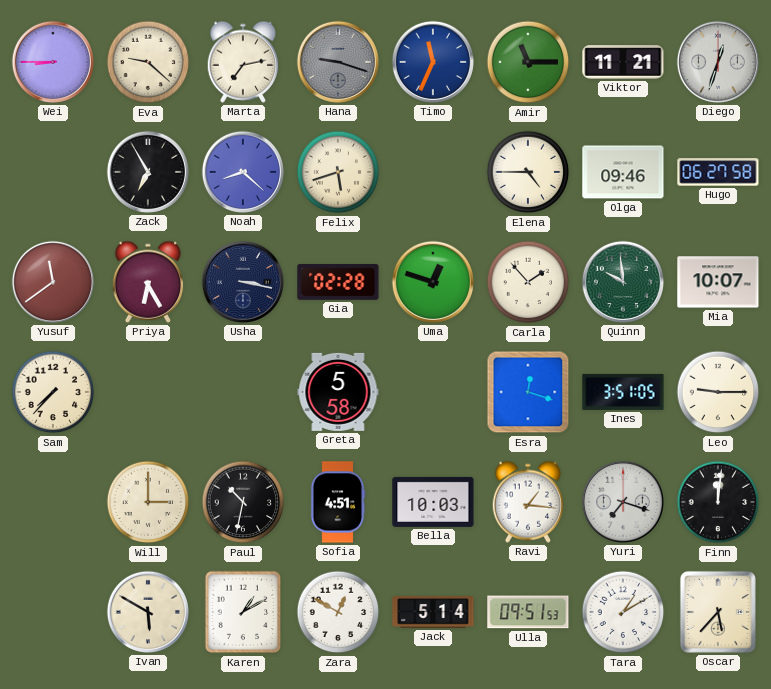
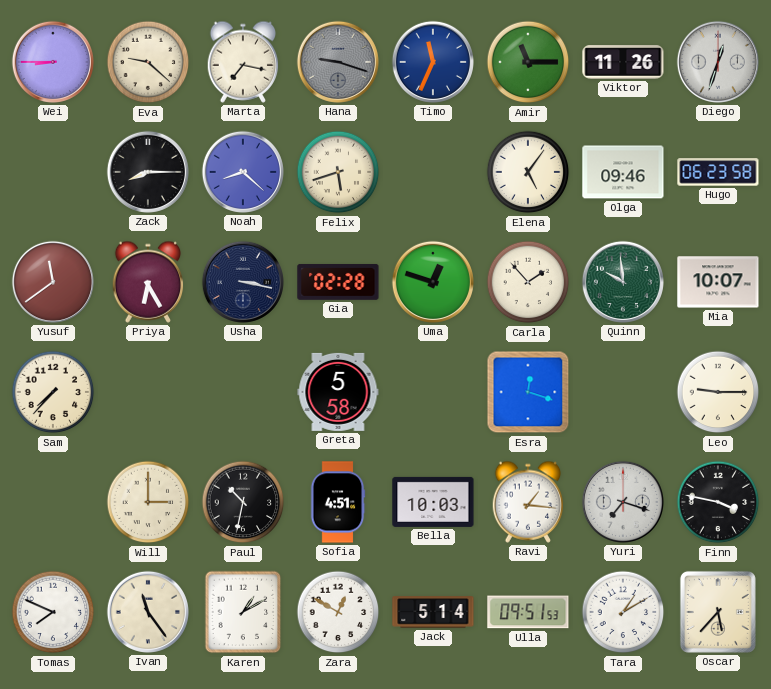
Marta: 7:13 -> 7:17 (243, 62)
Viktor: 11:21 -> 11:26 (623, 62)
Zack: 6:55 -> 8:15 (148, 172)
Elena: 4:45 -> 5:06 (528, 172)
Hugo: 06:27 -> 06:23 (718, 172)
Ines: 3:51 -> none (623, 392)
Finn: 12:01 -> 3:47 (718, 502)
Tomas: none -> 7:49 (53, 612)
Ivan: 5:50 -> 11:24 (148, 612)
